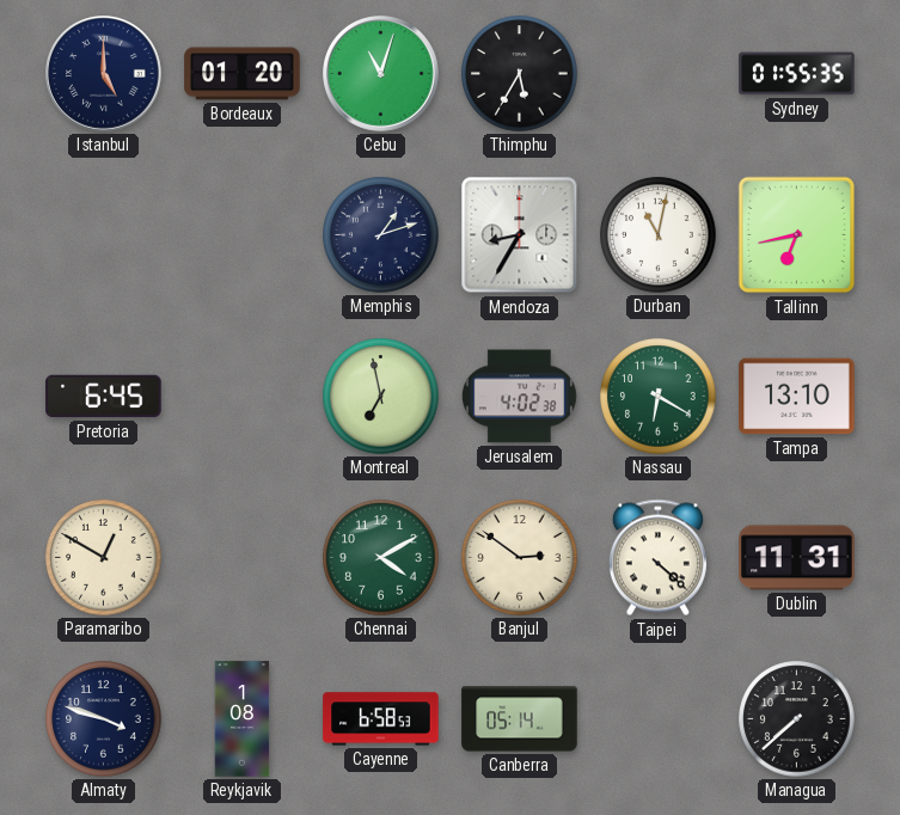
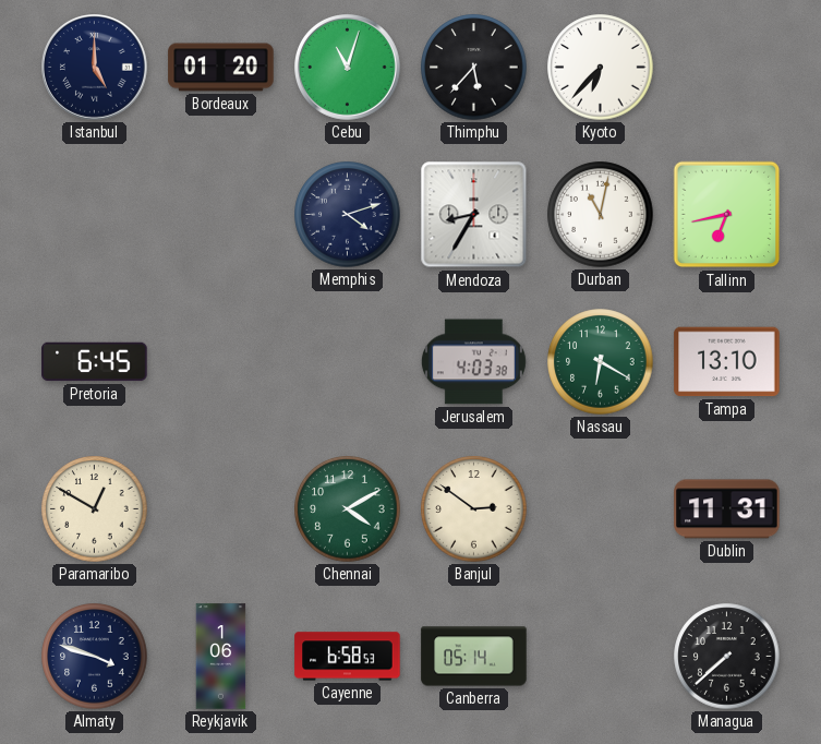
Thimphu: 5:35 -> 5:37 (474, 68)
Kyoto: none -> 6:37 (601, 68)
Sydney: 01:55 -> none (797, 74)
Memphis: 1:12 -> 4:12 (348, 215)
Montreal: 6:58 -> none (381, 397)
Jerusalem: 4:02 -> 4:03 (473, 362)
Taipei: 4:22 -> none (657, 558)
Reykjavik: 1:08 -> 1:06 (221, 657)
